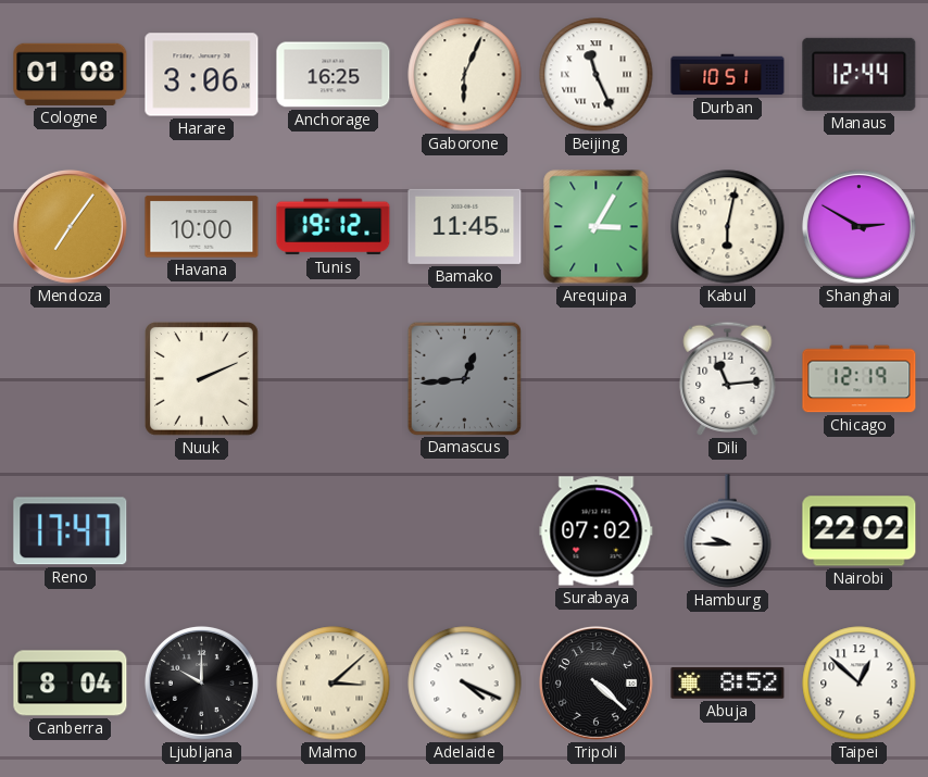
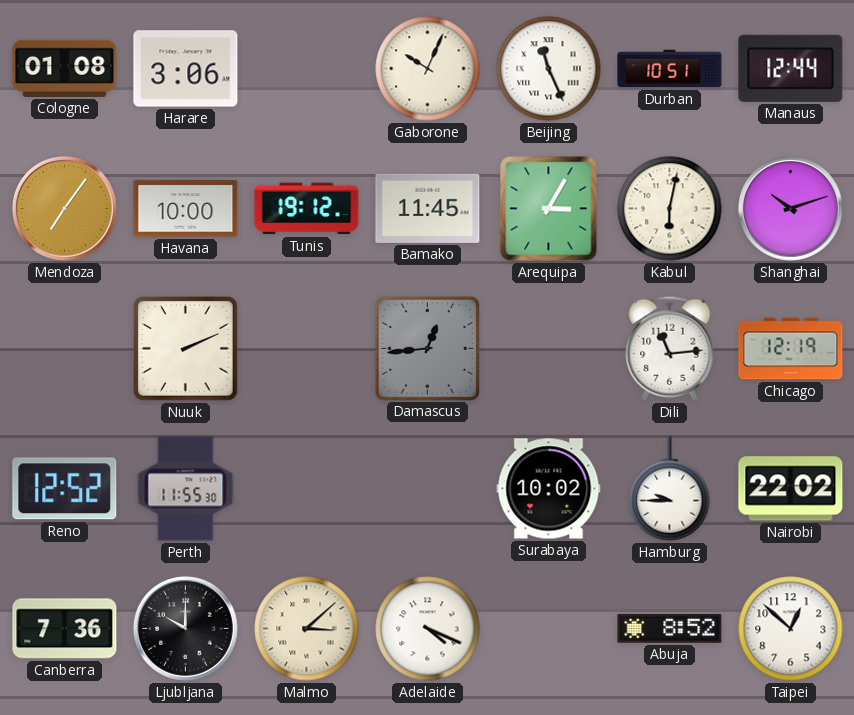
Anchorage: 16:25 -> none (334, 75)
Gaborone: 6:04 -> 10:04 (428, 69)
Shanghai: 2:50 -> 10:12 (790, 208)
Reno: 17:47 -> 12:52 (65, 489)
Perth: none -> 11:55 (186, 489)
Surabaya: 07:02 -> 10:02 (549, 489)
Canberra: 8:04 -> 7:36 (65, 629)
Tripoli: 4:22 -> none (595, 682)
